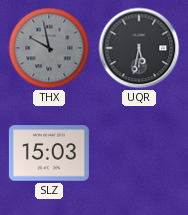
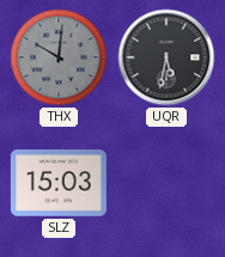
THX: 9:58 -> 10:01 (59, 57)
